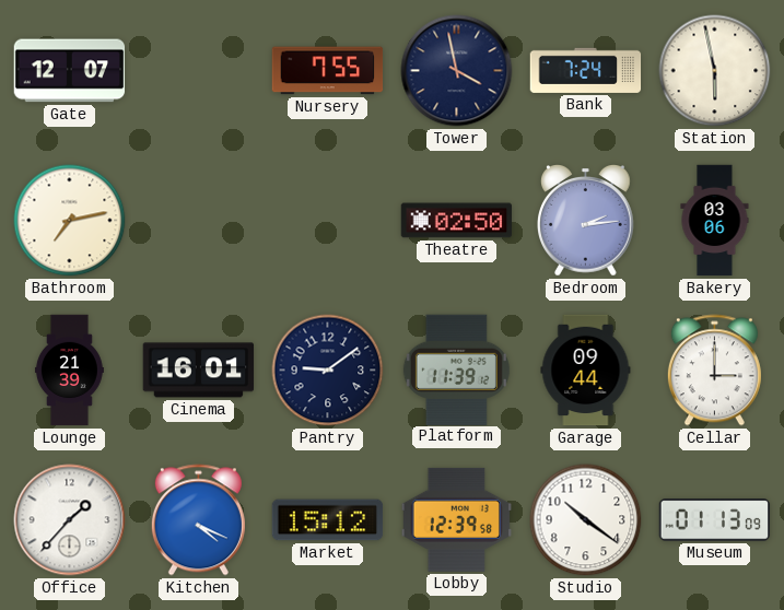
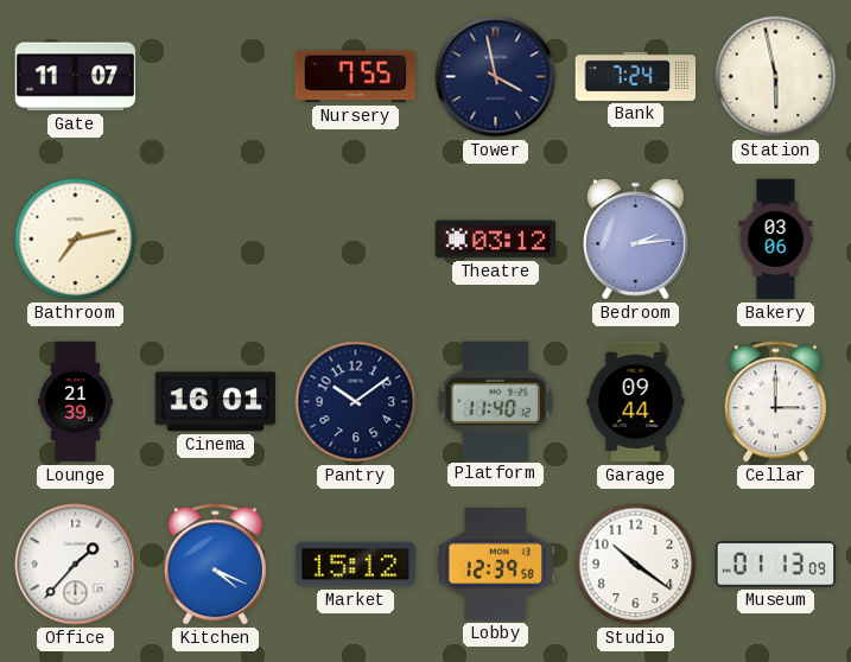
Gate: 12:07 -> 11:07 (76, 77)
Theatre: 02:50 -> 03:12 (496, 240)
Pantry: 9:09 -> 10:09 (356, 402)
Platform: 11:39 -> 11:40 (495, 401)
